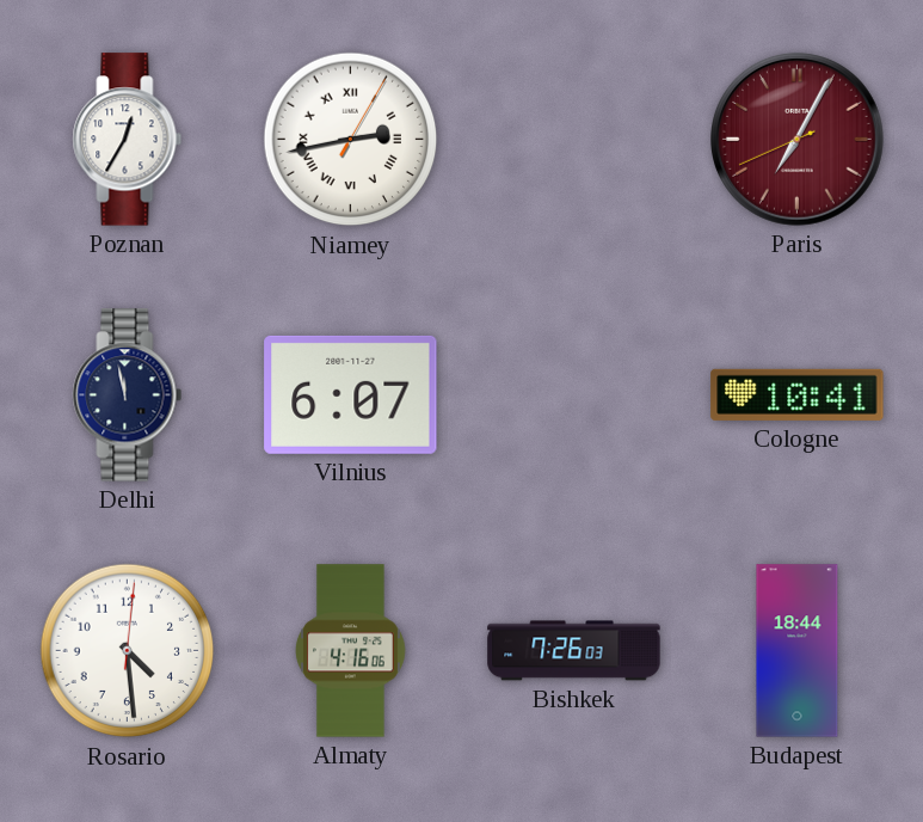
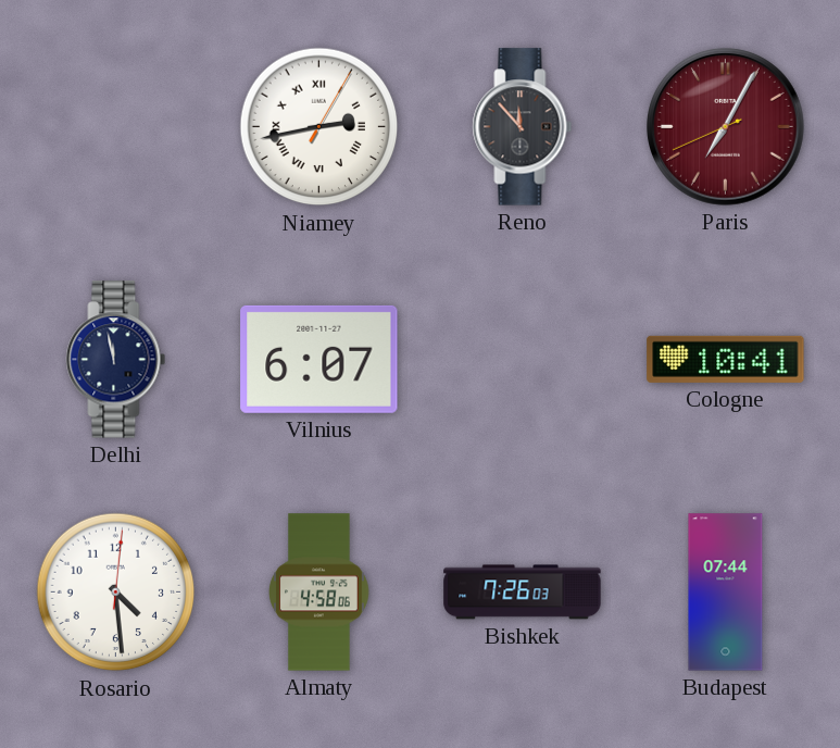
Poznan: 12:35 -> none (128, 140)
Reno: none -> 11:53 (523, 127)
Almaty: 4:16 -> 4:58 (319, 593)
Budapest: 18:44 -> 07:44 (726, 593)
